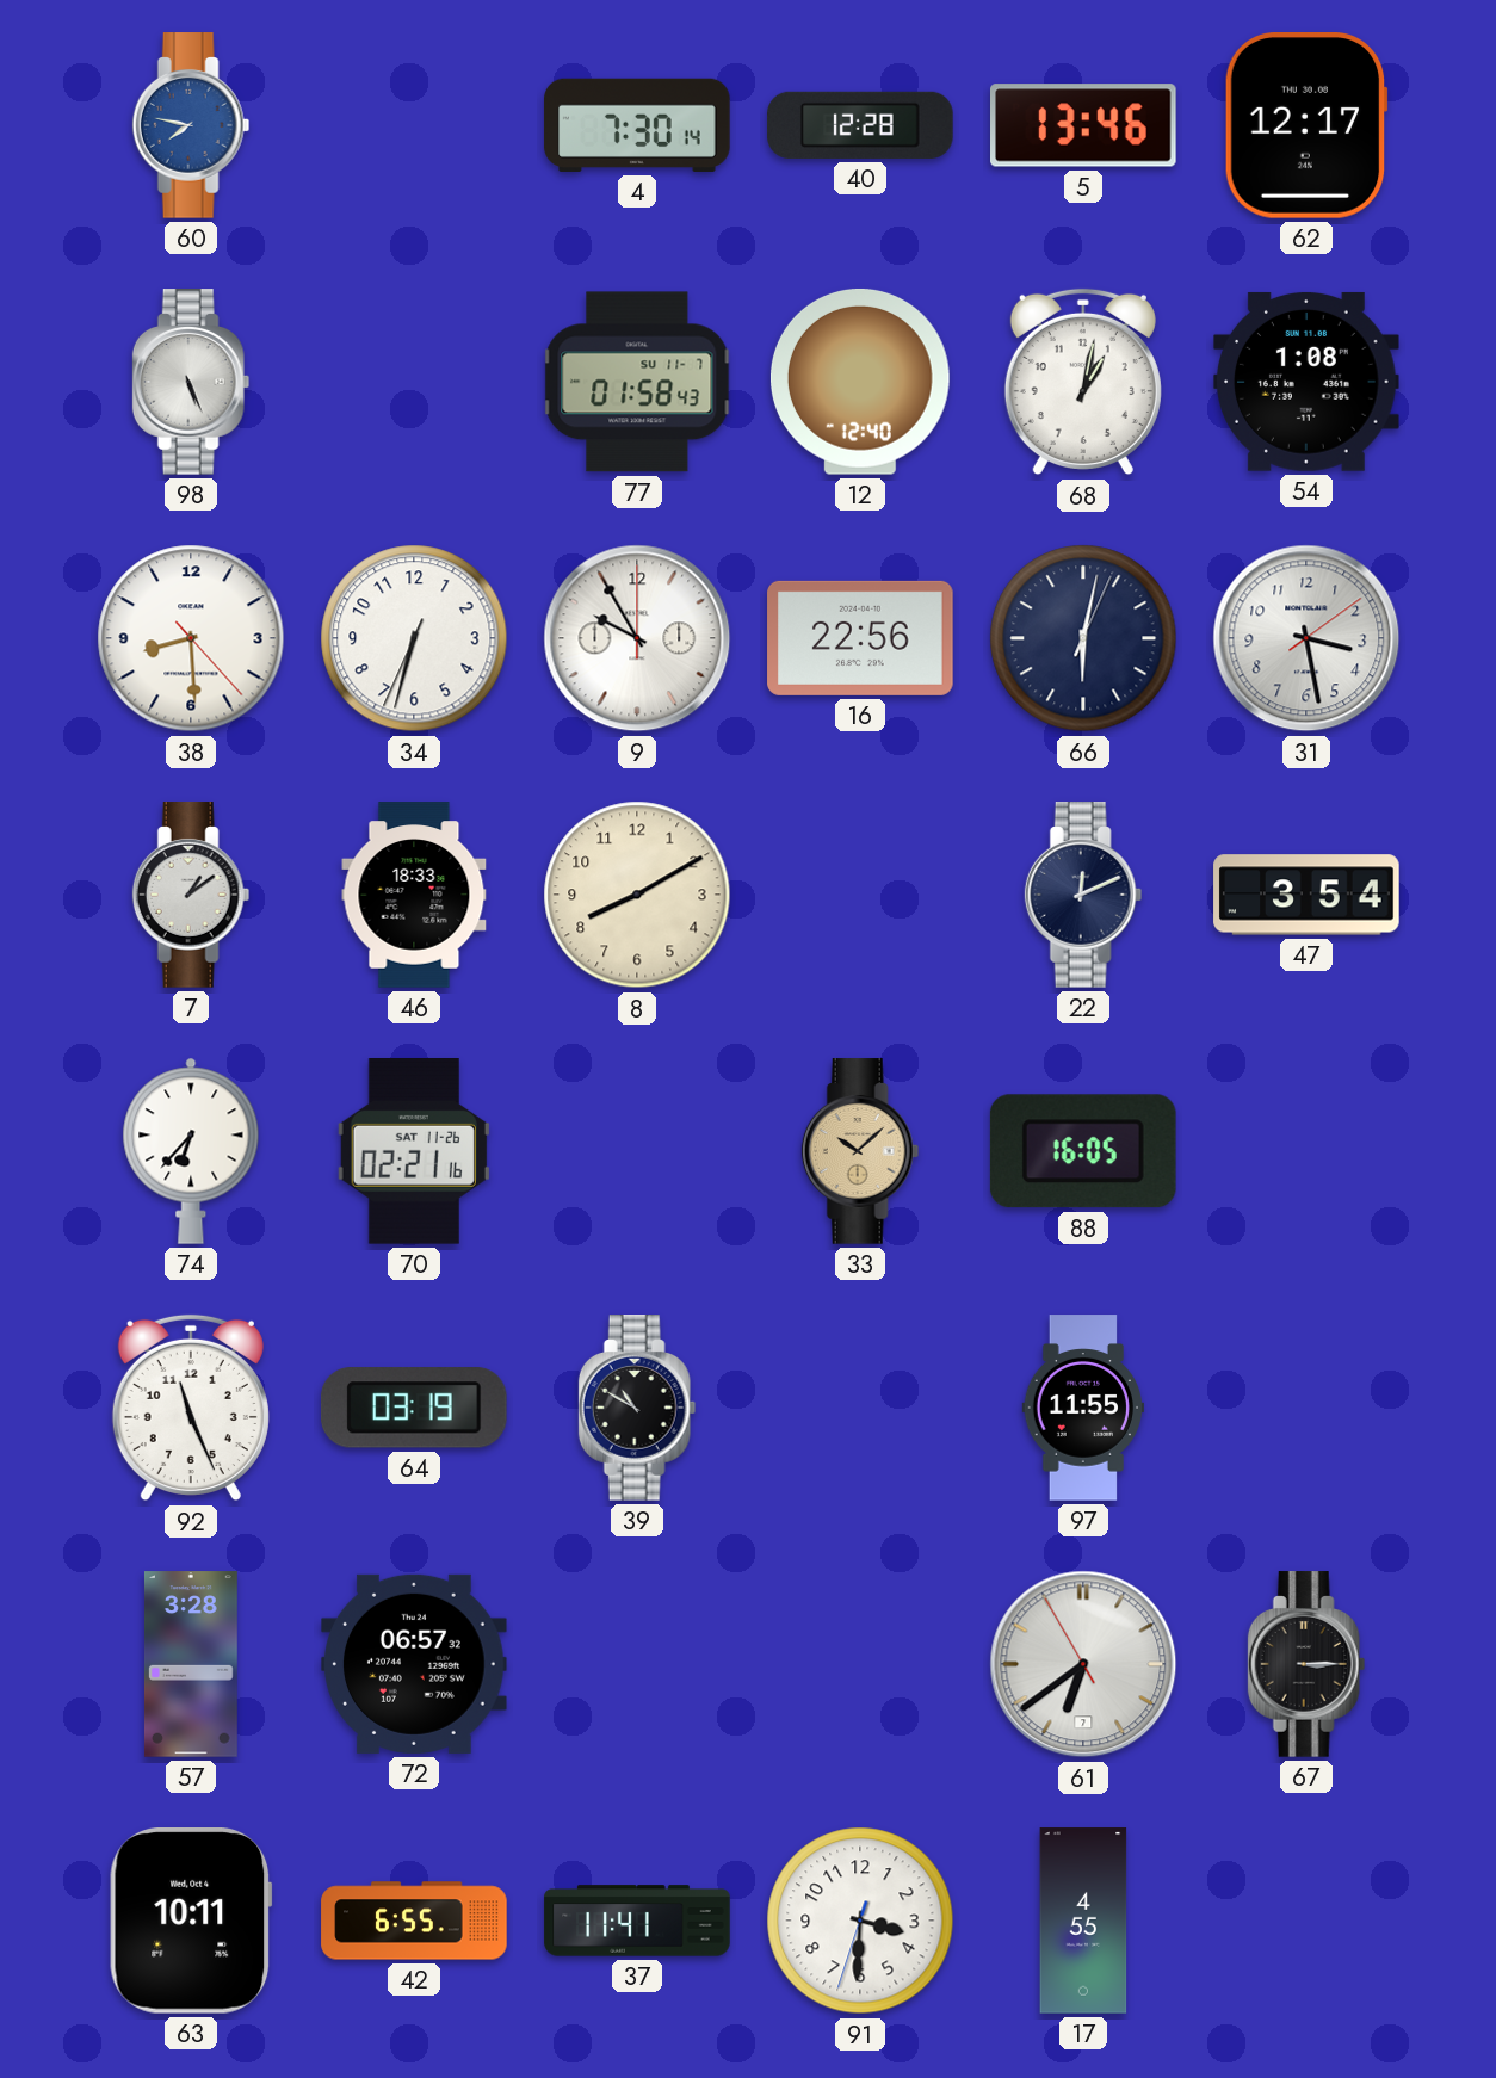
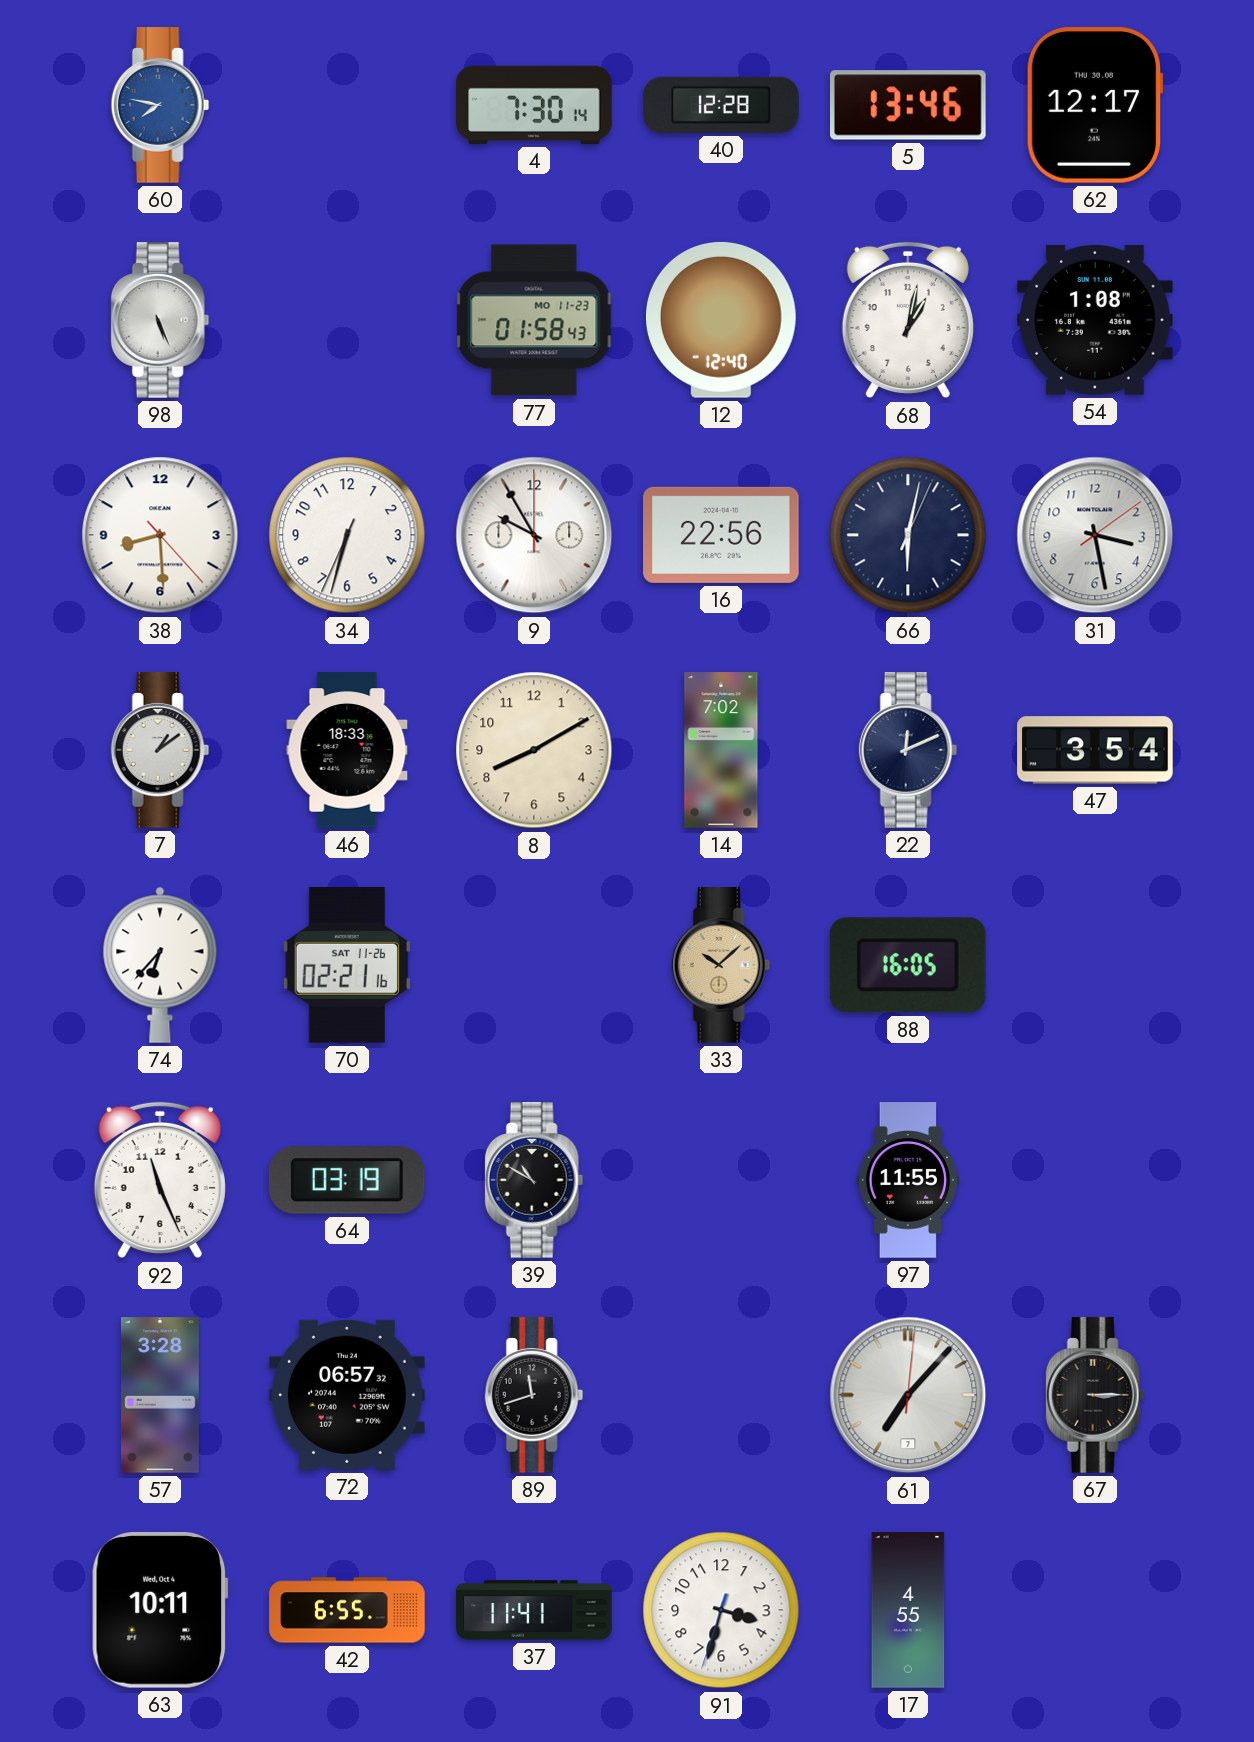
77 date: SU 11-7 -> MO 11-23 (534, 320)
14: none -> 7:02 (721, 750)
89: none -> 11:42 (534, 1395)
61: 6:38 -> 7:07 (908, 1395)
91: 3:30 -> 3:32 (721, 1610)
